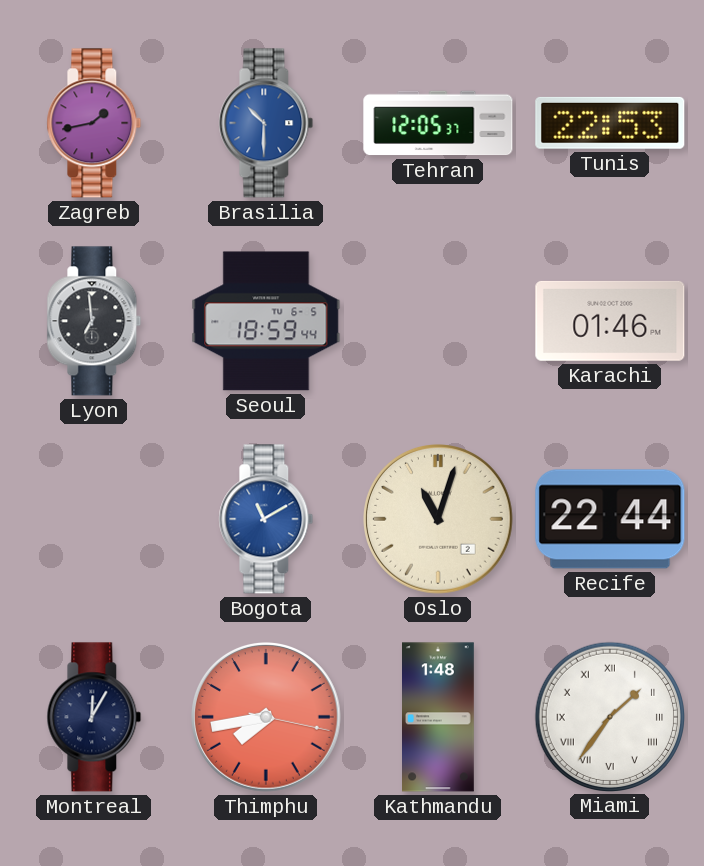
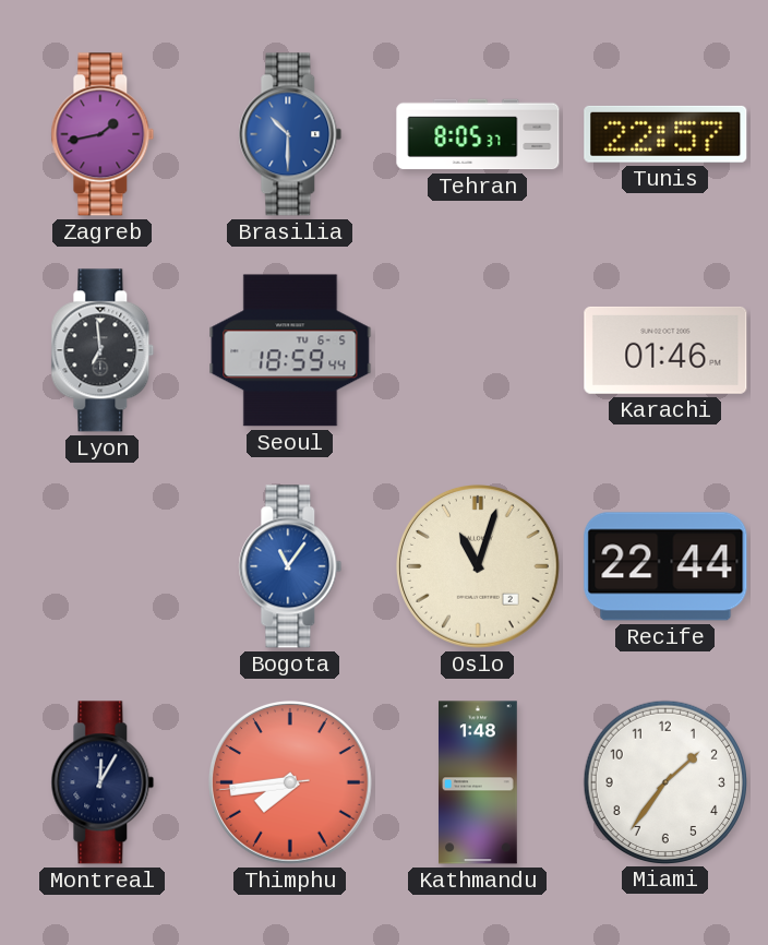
Tehran: 12:05 -> 8:05 (478, 134)
Tunis: 22:53 -> 22:57 (665, 134)
Bogota: 11:10 -> 11:06 (290, 566)
Thimphu: 7:43:17 -> 7:43:44 (291, 783)
Miami numerals: Roman -> Arabic (664, 781)
